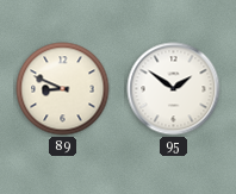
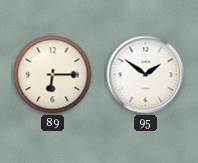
89: 8:49 -> 6:15 (53, 75)
